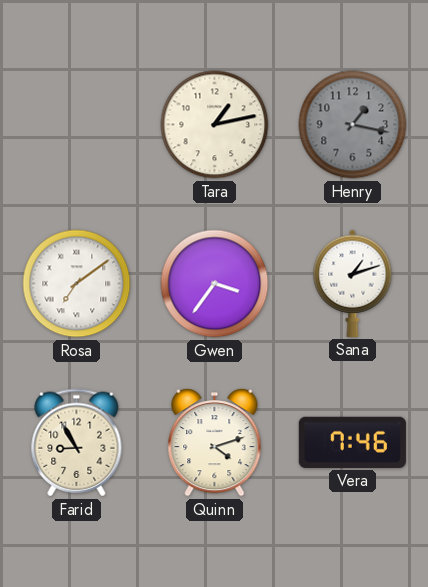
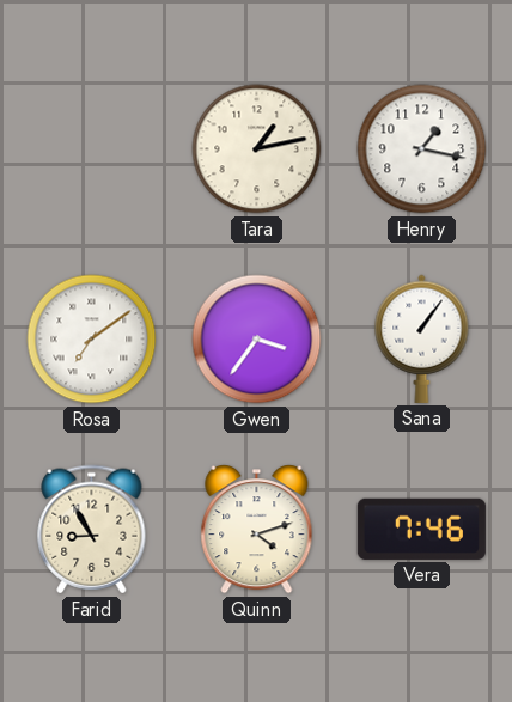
Henry dial: grey -> white (422, 149)
Sana: 1:12 -> 1:06 (422, 338)
